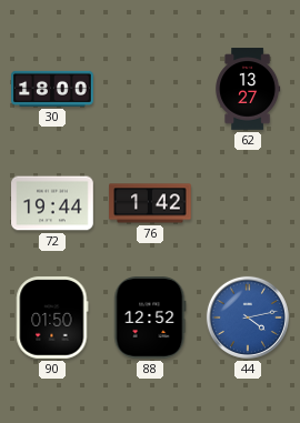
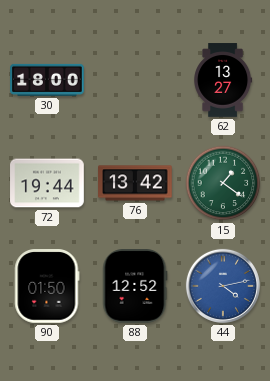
76: 1:42 -> 13:42 (135, 183)
15: none -> 1:21 (223, 183)
